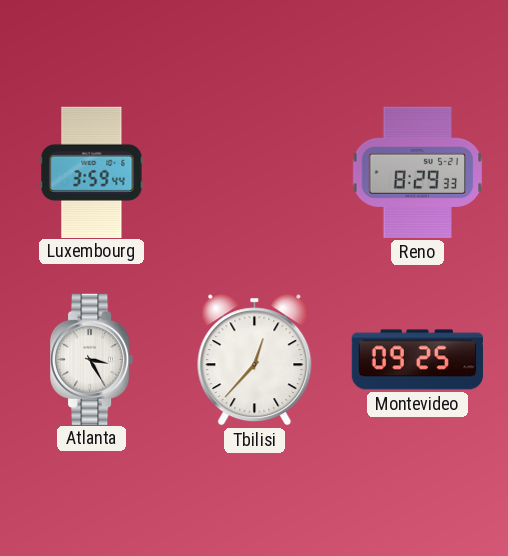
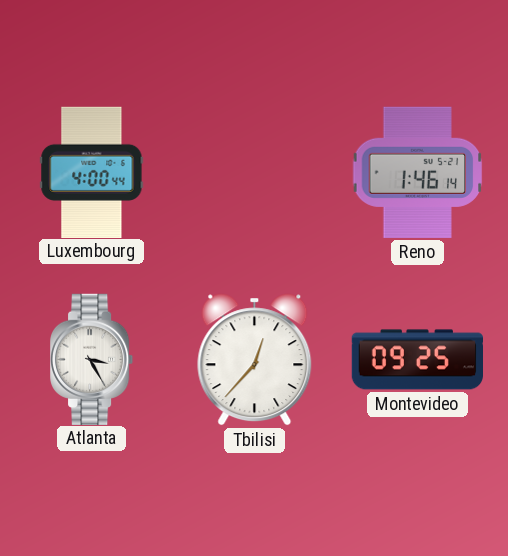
Luxembourg: 3:59 -> 4:00 (92, 172)
Reno: 8:29 -> 1:46 (418, 172)
